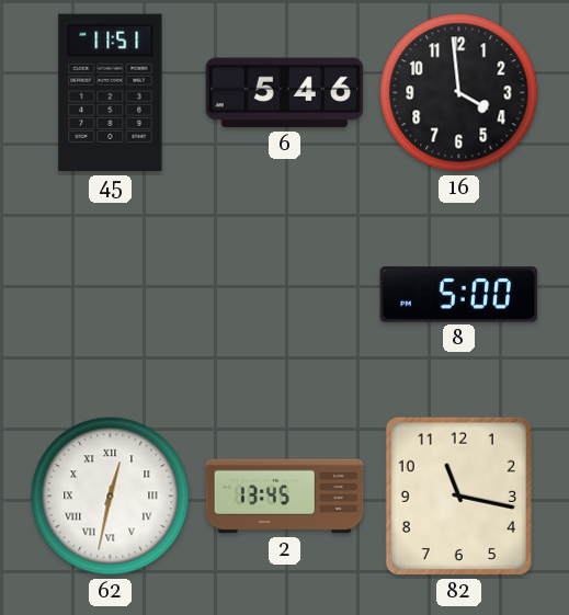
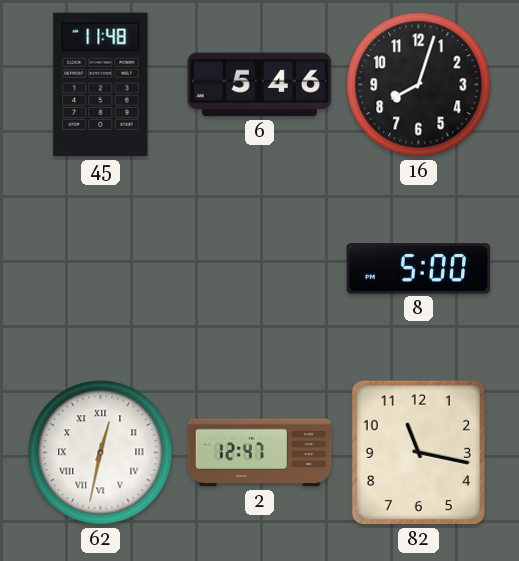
45: 11:51 -> 11:48 (101, 85)
16: 3:59 -> 8:03 (419, 85)
2: 13:45 -> 12:47 (260, 453)
